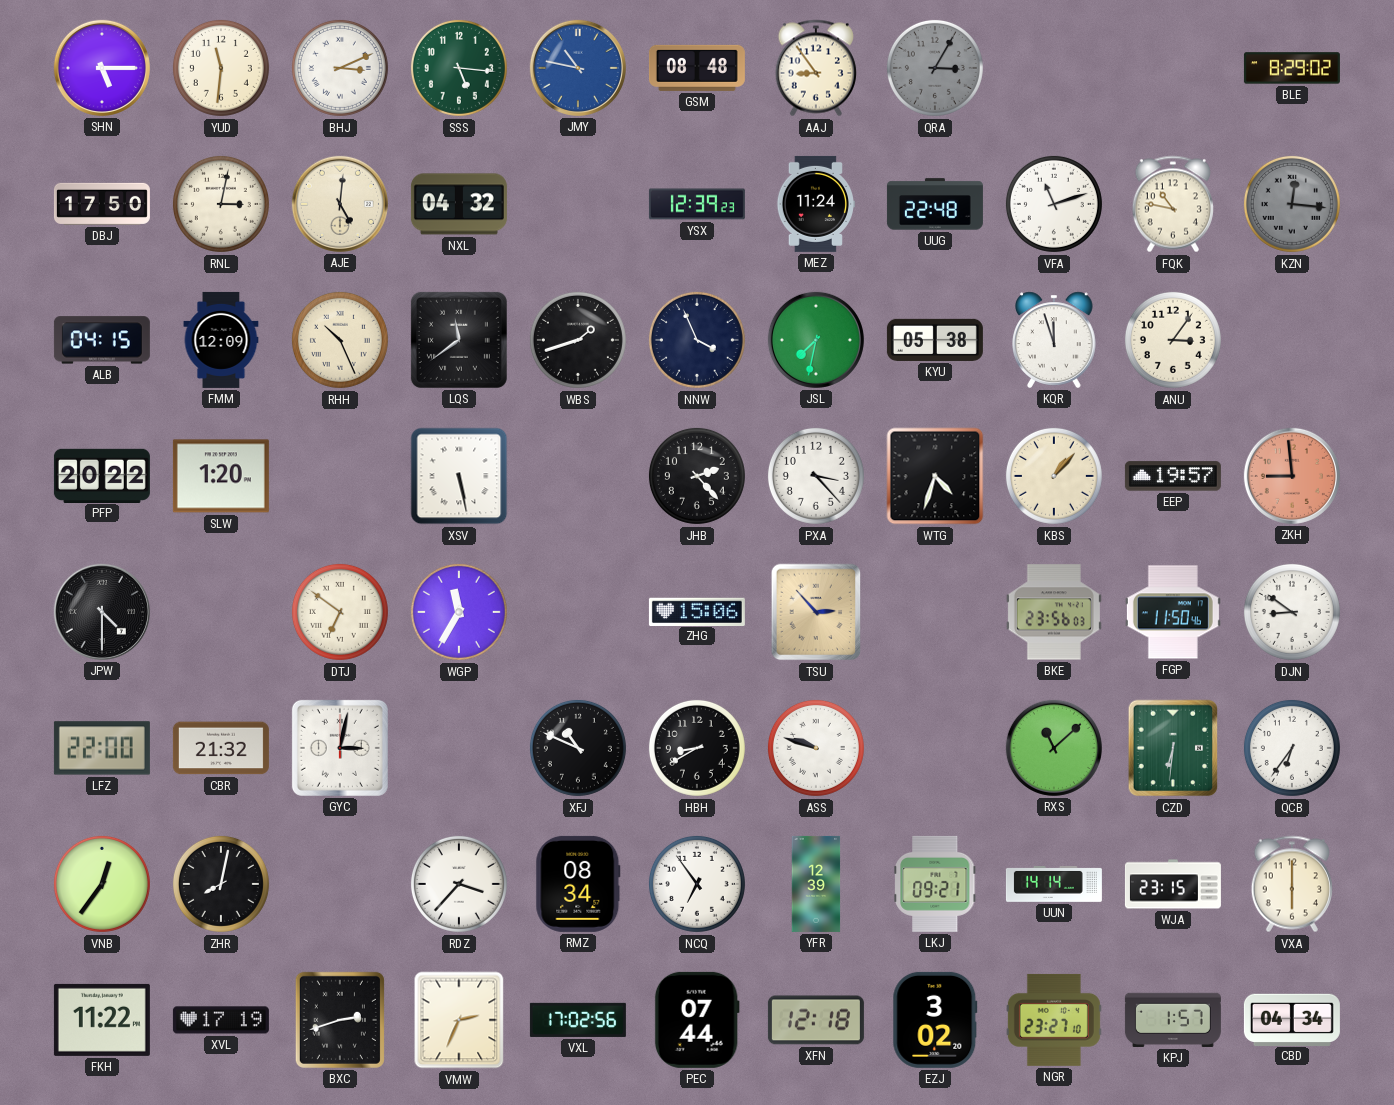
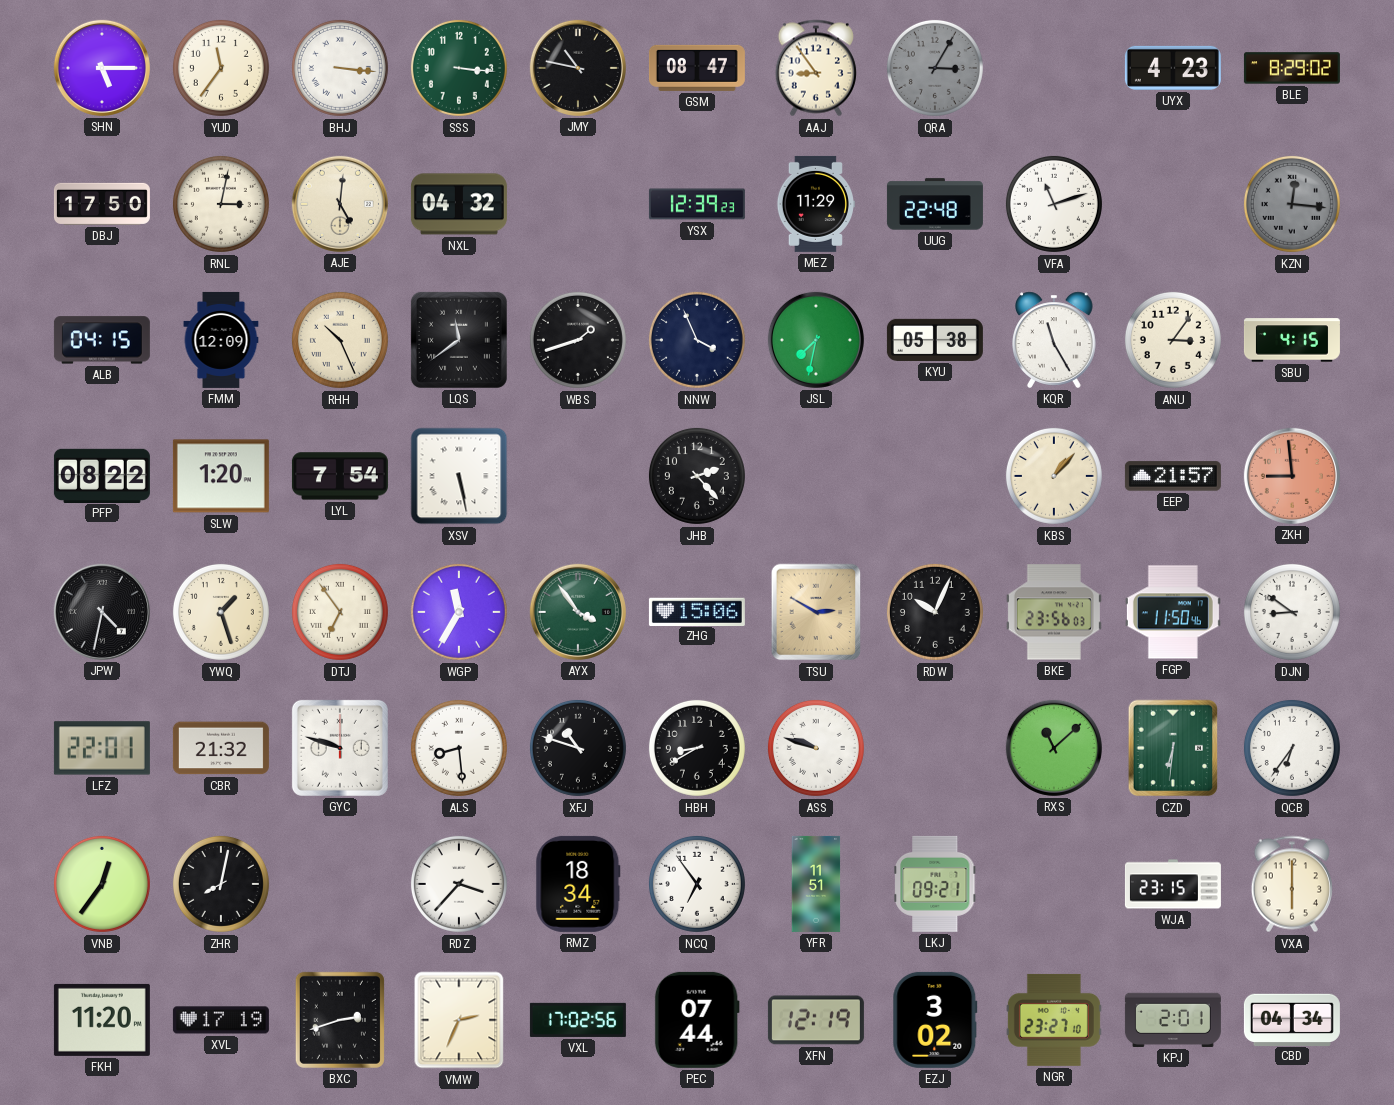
YUD: 11:31 -> 11:36 (221, 68)
BHJ: 3:11 -> 3:16 (340, 68)
SSS: 5:16 -> 3:16 (459, 68)
JMY dial: blue -> black (578, 68)
GSM: 08:48 -> 08:47 (697, 68)
UYX: none -> 4:23 (1173, 68)
MEZ: 11:24 -> 11:29 (815, 204)
FQK: 10:47 -> none (1173, 204)
KQR: 11:57 -> 11:25 (1055, 340)
SBU: none -> 4:15 (1292, 340)
PFP: 20:22 -> 08:22 (102, 475)
LYL: none -> 7:54 (340, 476)
PXA: 3:23 -> none (816, 476)
WTG: 4:33 -> none (935, 476)
EEP: 19:57 -> 21:57 (1173, 476)
JPW: 4:30 -> 4:32 (102, 612)
YWQ: none -> 1:27 (221, 612)
DTJ: 6:51 -> 6:54 (340, 612)
AYX: none -> 3:54 (578, 612)
TSU: 2:53 -> 2:50 (816, 612)
RDW: none -> 10:04 (935, 612)
LFZ: 22:00 -> 22:01 (102, 748)
GYC: 3:02 -> 9:48 (340, 748)
ALS: none -> 8:29 (459, 748)
XFJ: 10:49 -> 10:48 (578, 748)
RMZ: 08:34 -> 18:34 (578, 884)
YFR: 12:39 -> 11:51 (816, 884)
UUN: 14:14 -> none (1054, 884)
FKH: 11:22 -> 11:20 (102, 1020)
XFN: 12:18 -> 12:19 (816, 1020)
KPJ: 1:57 -> 2:01 (1173, 1020)
